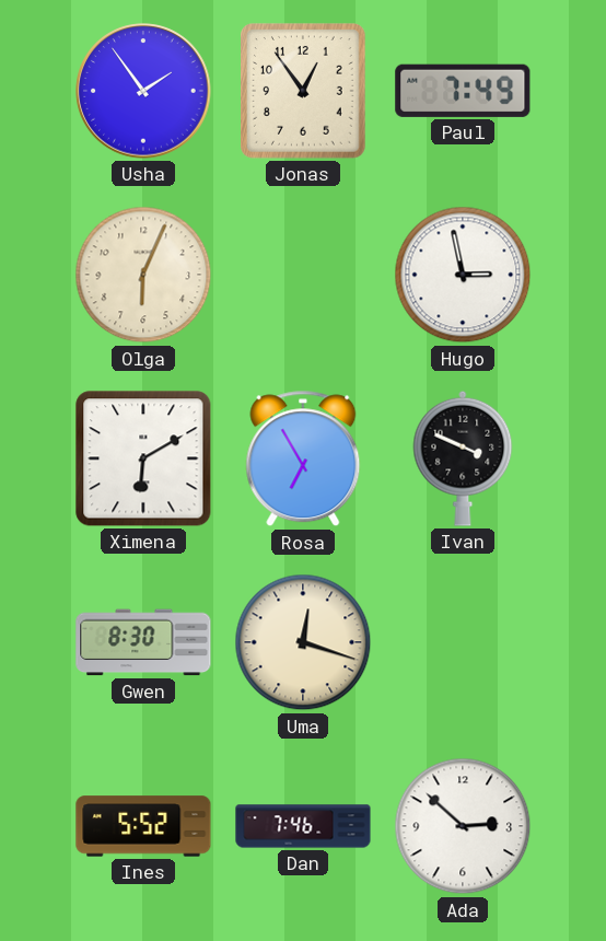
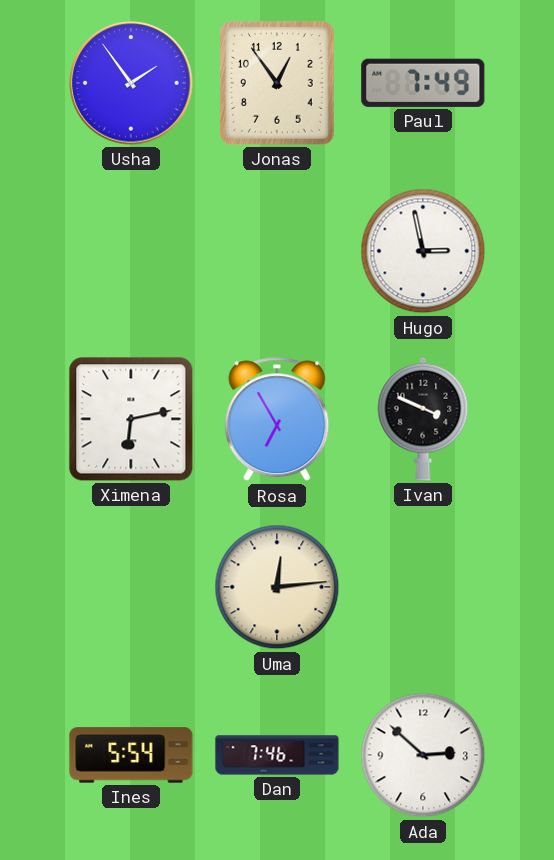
Olga: 6:04 -> none (143, 275)
Ximena: 6:10 -> 6:13 (131, 419)
Gwen: 8:30 -> none (143, 642)
Uma: 12:18 -> 12:14 (277, 587)
Ines: 5:52 -> 5:54 (131, 755)
